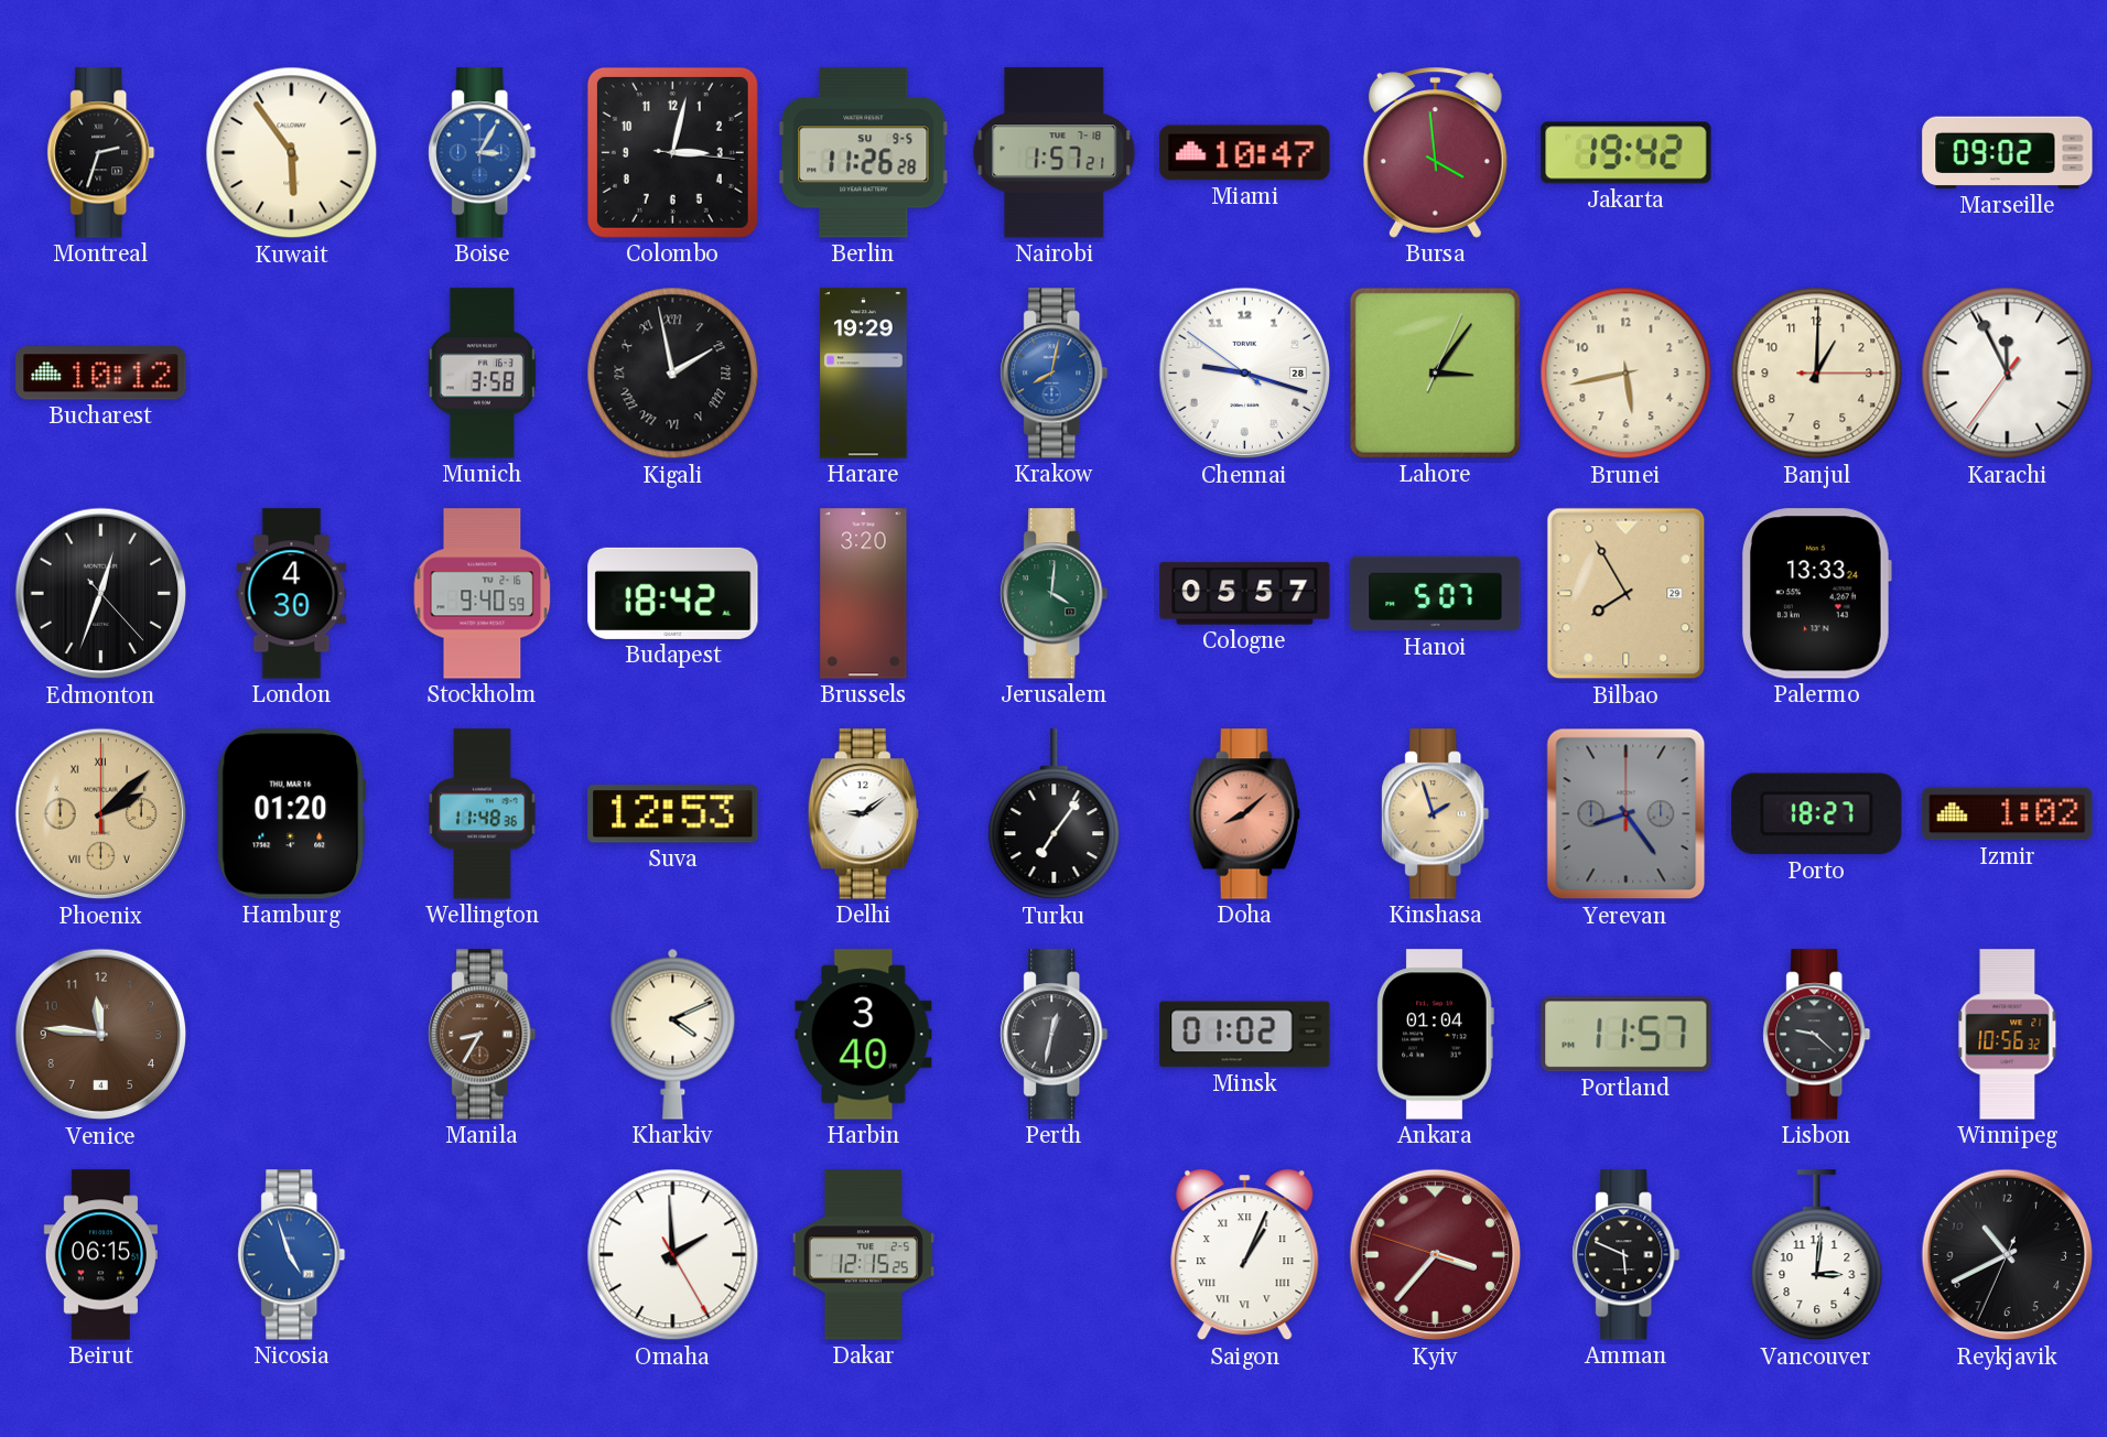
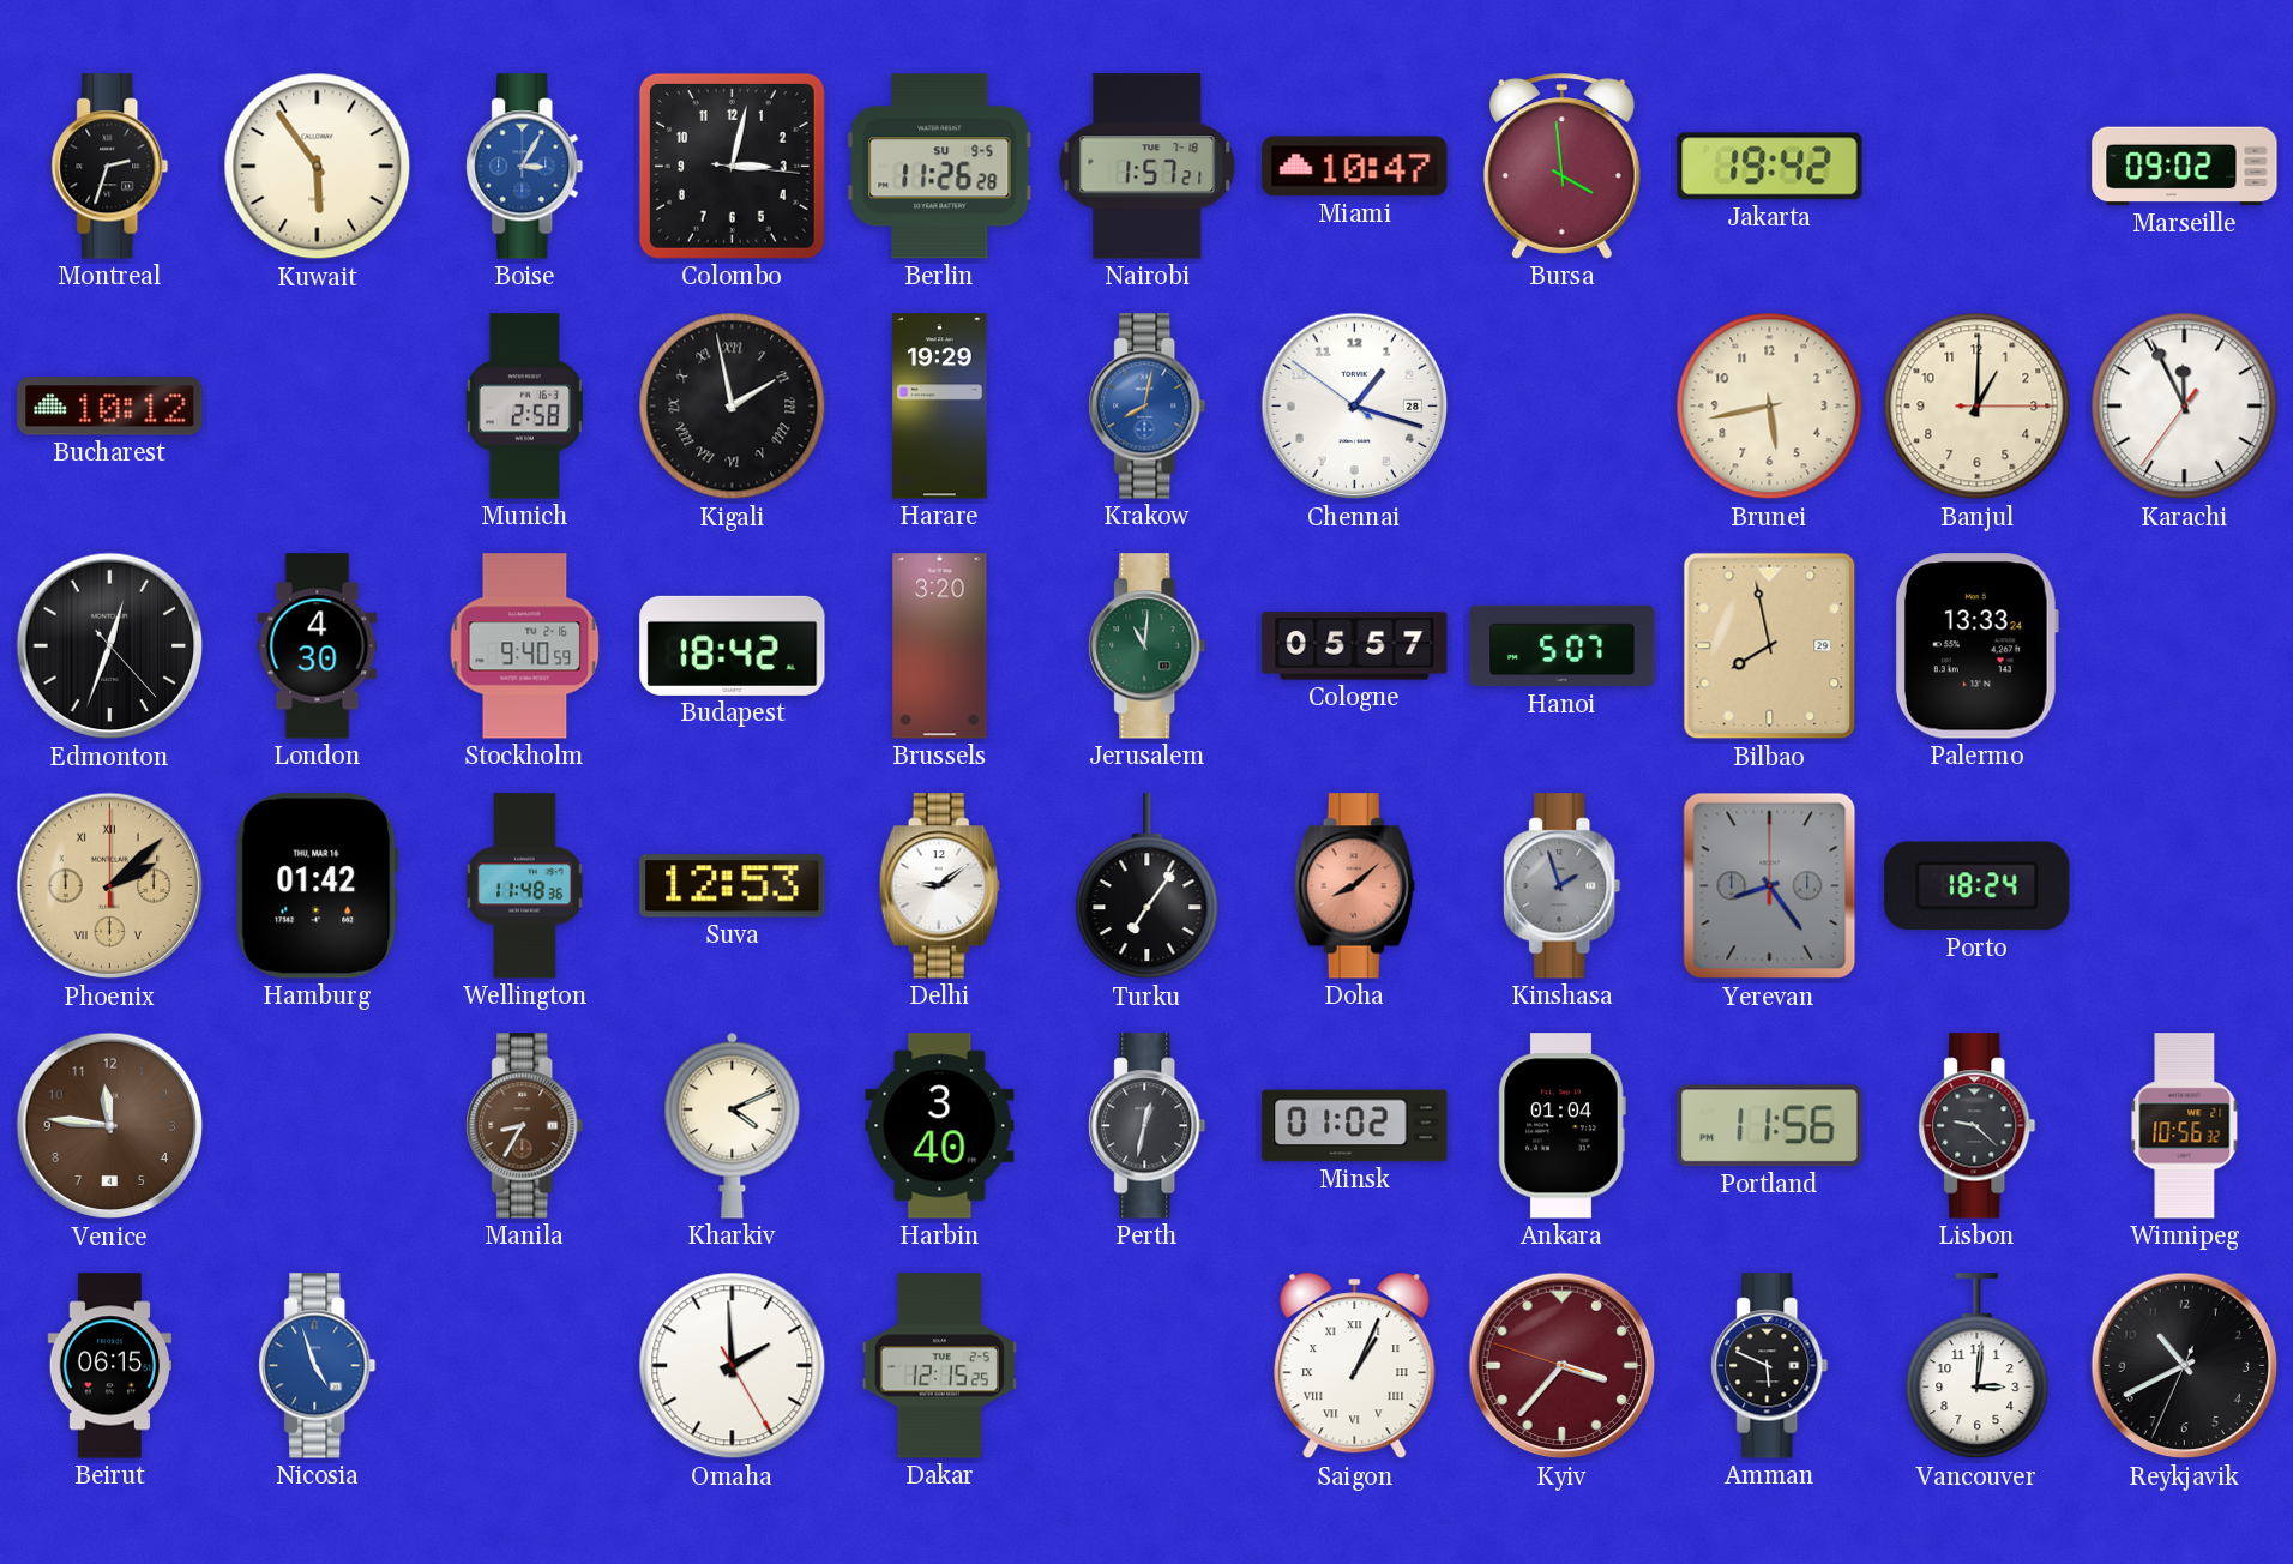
Munich: 3:58 -> 2:58 (524, 407)
Chennai: 9:17 -> 1:17 (1355, 407)
Lahore: 3:06 -> none (1435, 372)
Jerusalem: 4:01 -> 11:01 (1148, 646)
Bilbao: 7:55 -> 7:58 (1770, 646)
Hamburg: 01:20 -> 01:42 (318, 886)
Kinshasa dial: champagne -> grey (1563, 886)
Porto: 18:27 -> 18:24 (1978, 886)
Izmir: 1:02 -> none (2008, 814)
Portland: 11:57 -> 11:56 (1770, 1126)
